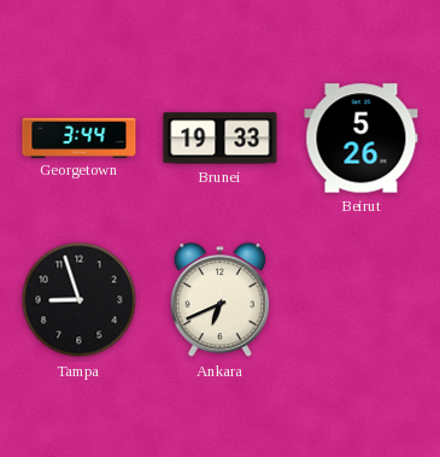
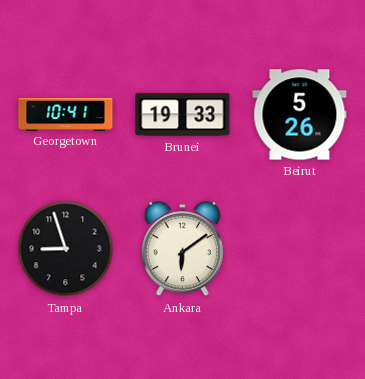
Georgetown: 3:44 -> 10:41 (66, 114)
Ankara: 6:41 -> 6:09 (182, 249)
